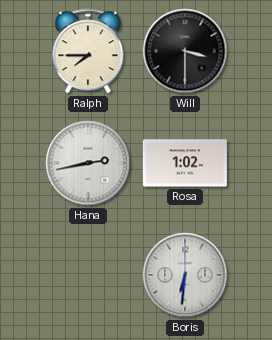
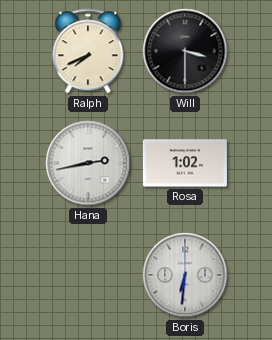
Ralph: 7:45 -> 7:41 (88, 51)
